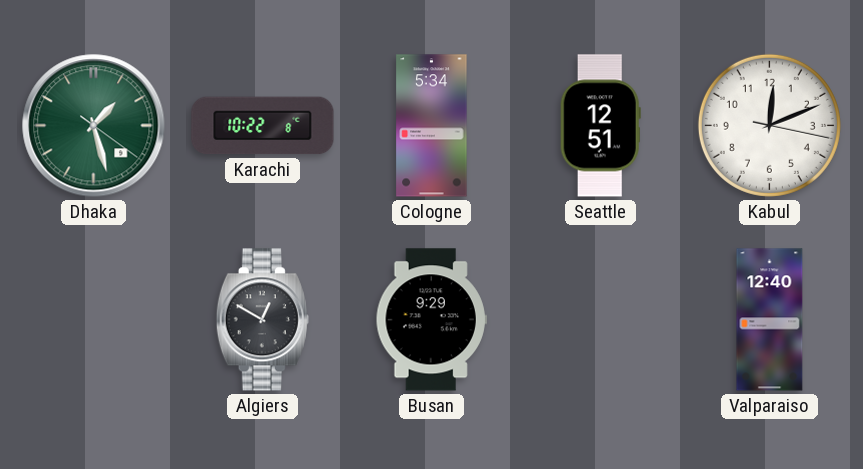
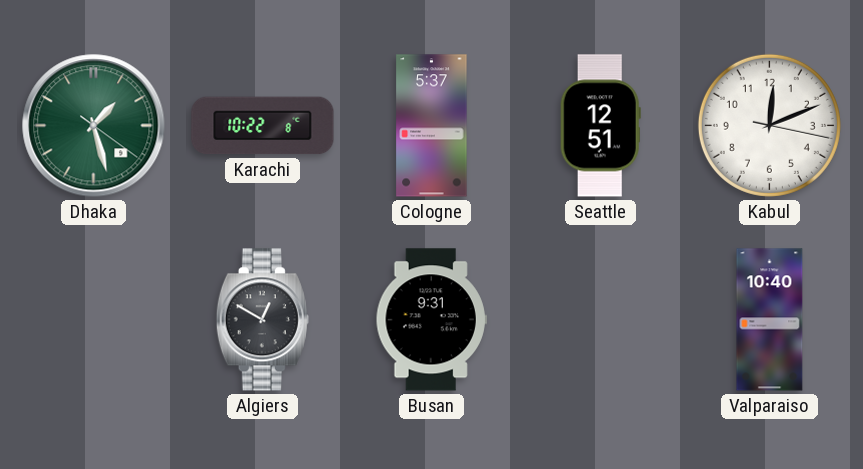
Cologne: 5:34 -> 5:37 (432, 126)
Busan: 9:29 -> 9:31 (431, 320)
Valparaiso: 12:40 -> 10:40 (770, 320)
